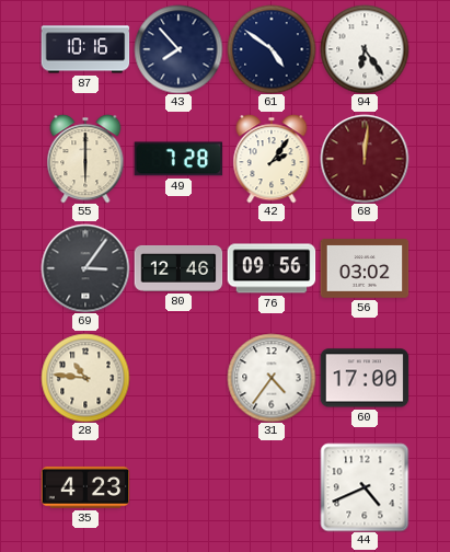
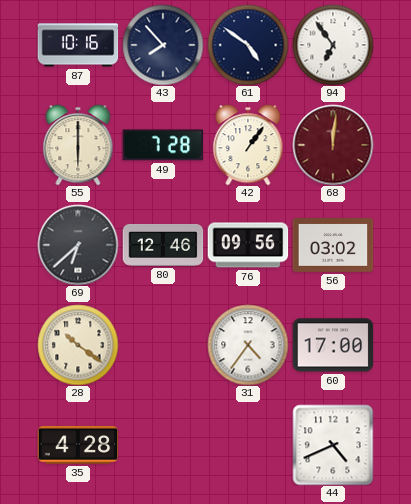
94: 6:24 -> 6:54 (333, 45)
42: 2:06 -> 1:06 (248, 145)
69: 3:06 -> 6:38 (78, 245)
28: 10:46 -> 10:21 (78, 345)
35: 4:23 -> 4:28 (78, 445)
